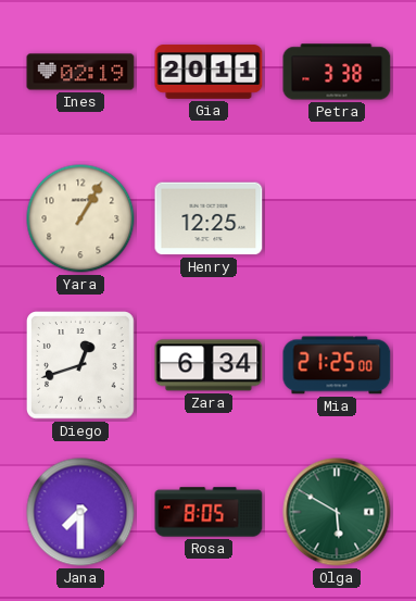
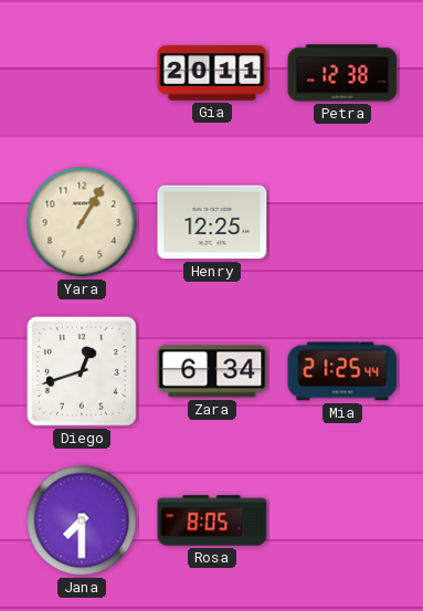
Ines: 02:19 -> none (80, 72)
Petra: 3:38 -> 12:38 (342, 73)
Mia: 21:25:00 -> 21:25:44 (342, 371)
Olga: 5:50 -> none (337, 512)
